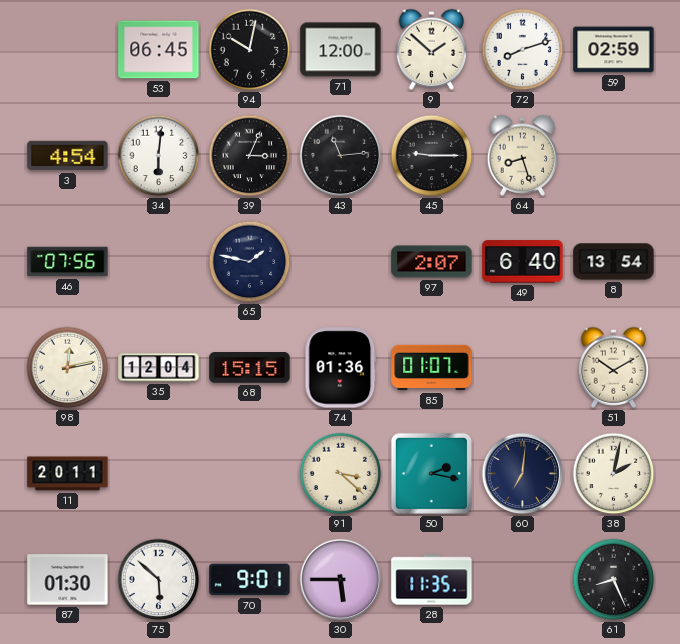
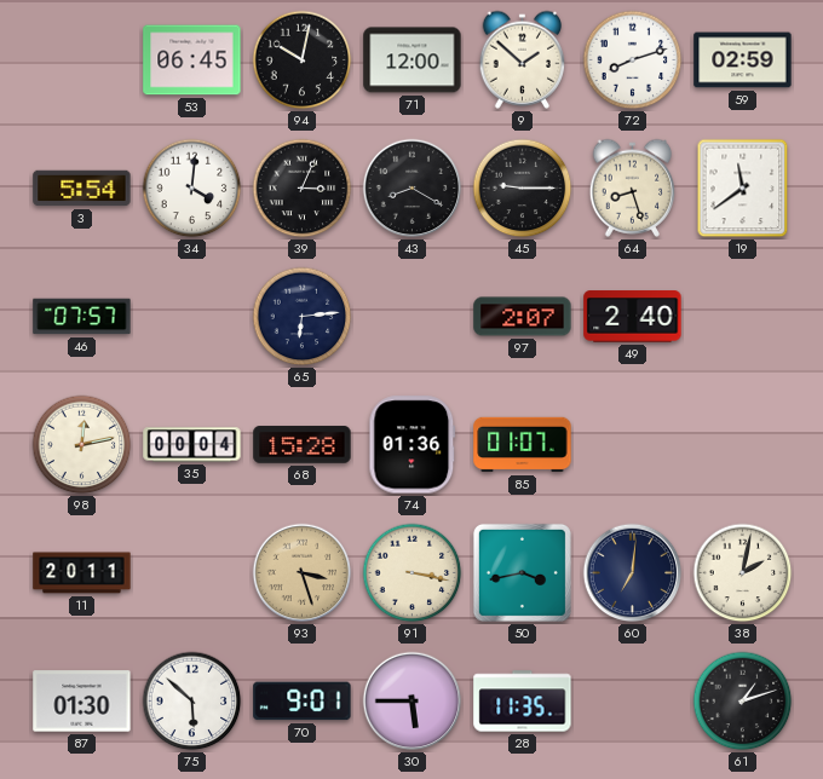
3: 4:54 -> 5:54 (82, 189)
34: 6:01 -> 4:01 (192, 189)
43: 11:14 -> 8:20 (413, 189)
19: none -> 11:39 (743, 189)
46: 07:56 -> 07:57 (82, 317)
65: 1:47 -> 6:14 (303, 317)
49: 6:40 -> 2:40 (633, 317)
8: 13:54 -> none (614, 262)
35: 12:04 -> 00:04 (192, 445)
68: 15:15 -> 15:28 (303, 445)
51: 10:10 -> none (614, 367)
93: none -> 3:27 (303, 573)
91: 3:22 -> 3:17 (413, 573)
50: 2:17 -> 3:43 (522, 572)
61: 8:26 -> 1:12 (743, 702)
